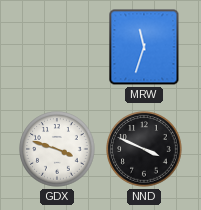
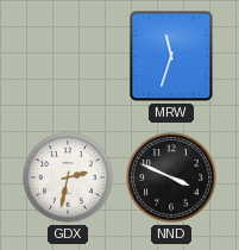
GDX: 3:48 -> 2:32 (68, 177)
